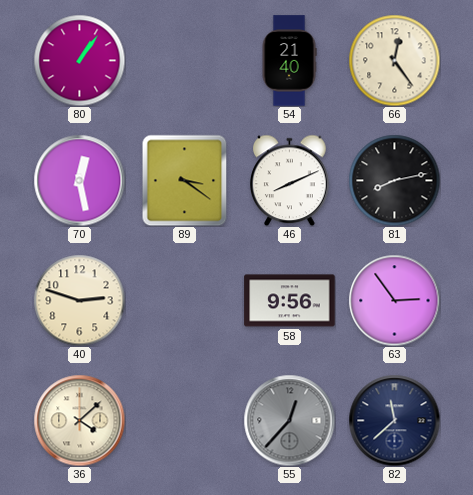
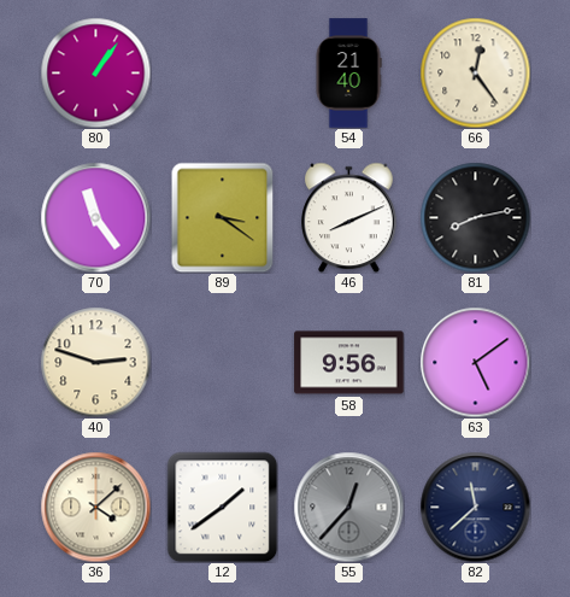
70: 12:28 -> 11:24 (95, 217)
63: 2:54 -> 5:09 (475, 362)
12: none -> 1:39 (222, 507)
